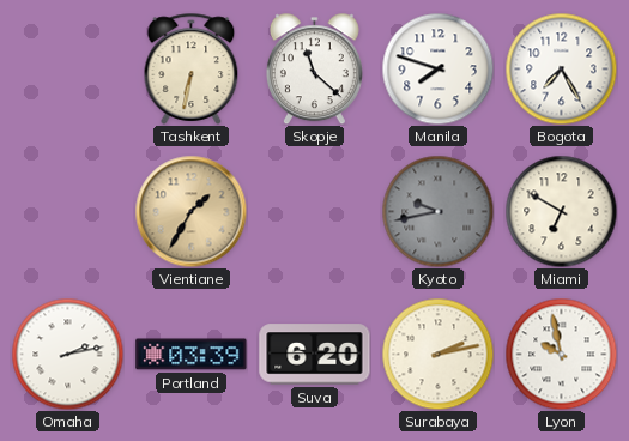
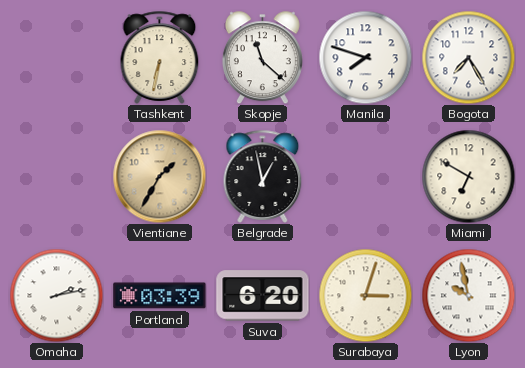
Belgrade: none -> 12:58 (263, 176)
Kyoto: 9:43 -> none (437, 211)
Surabaya: 2:13 -> 3:03 (365, 295)
